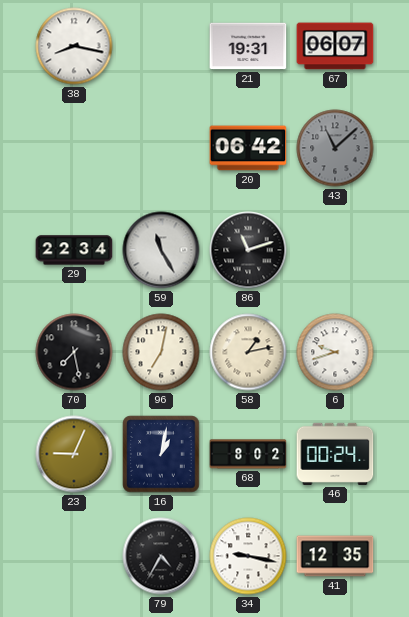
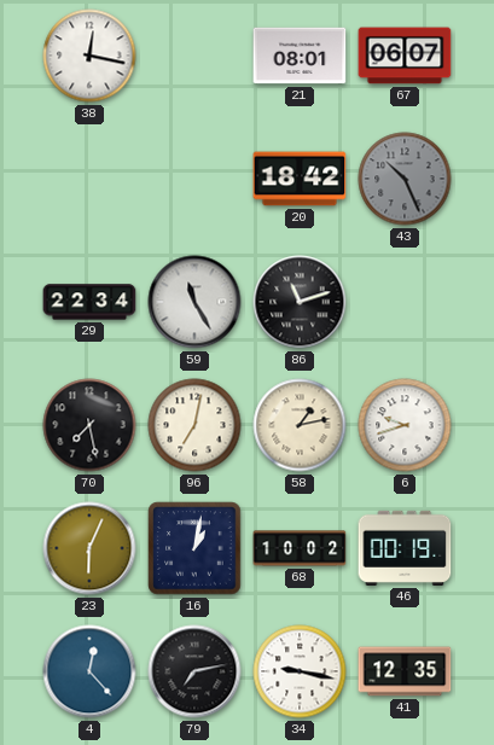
38: 8:17 -> 12:17 (89, 56)
21: 19:31 -> 08:01 (300, 56)
20: 06:42 -> 18:42 (300, 179)
43: 11:08 -> 10:26 (405, 179)
23: 9:04 -> 6:04 (89, 548)
68: 8:02 -> 10:02 (300, 548)
46: 00:24 -> 00:19 (405, 548)
4: none -> 12:23 (89, 671)
79: 4:35 -> 7:13 (194, 671)
